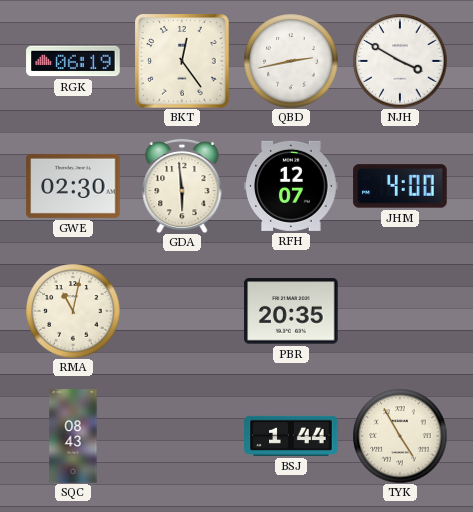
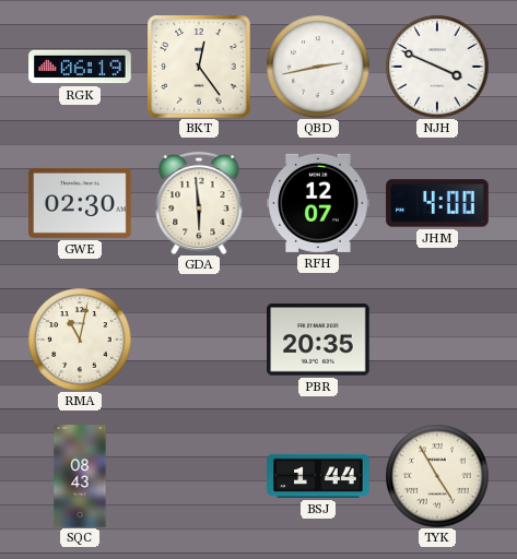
NJH: 3:50 -> 3:49 (437, 67)
